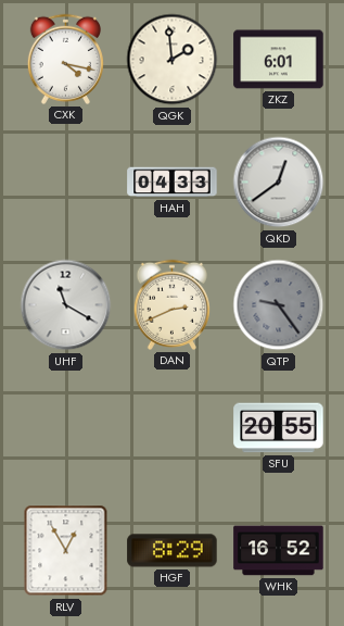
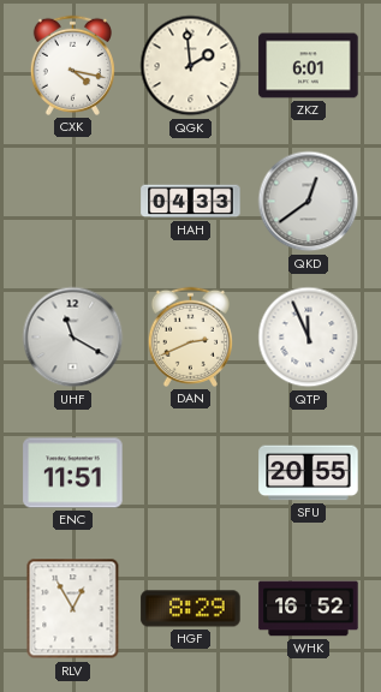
QTP: 9:24 -> 11:56 (309, 338)
QTP dial: grey -> white (309, 338)
ENC: none -> 11:51 (73, 473)
